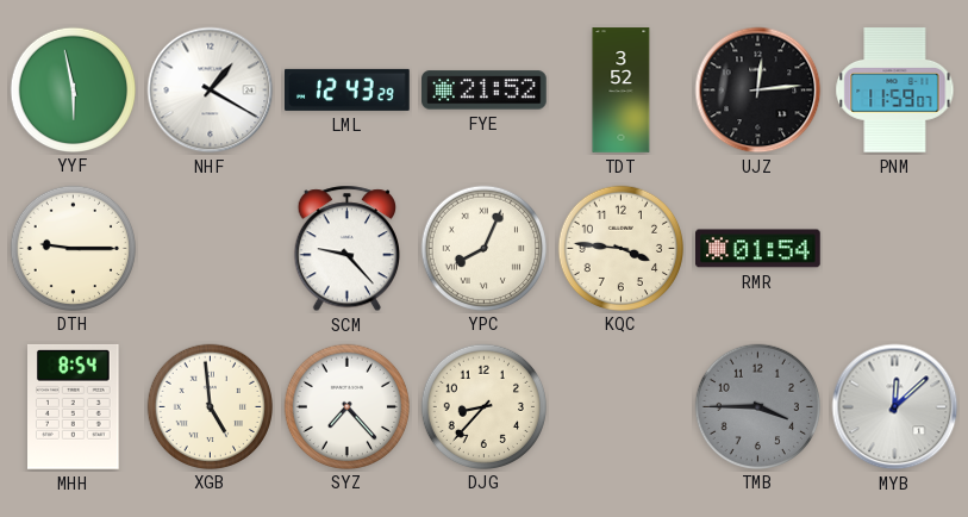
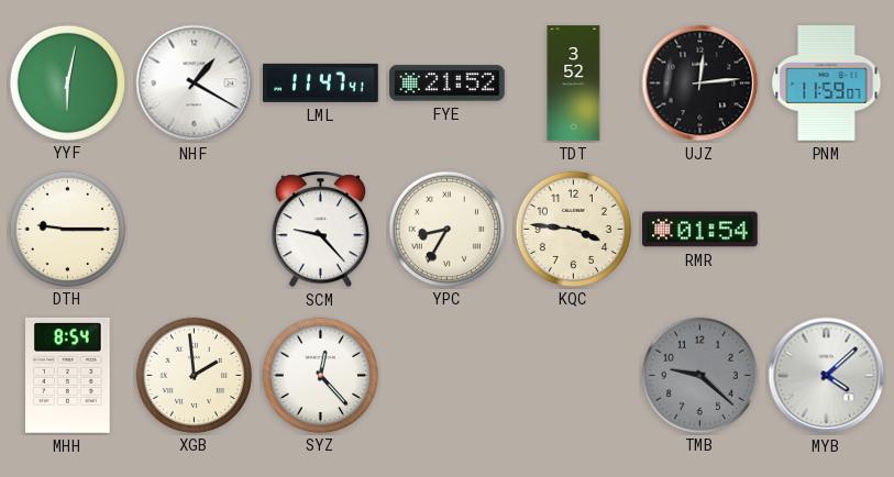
YYF: 5:58 -> 6:02 (67, 82)
LML: 12:43 -> 11:47 (321, 82)
YPC: 8:04 -> 8:35 (446, 229)
XGB: 4:59 -> 1:59 (194, 375)
SYZ: 7:23 -> 12:23 (320, 375)
DJG: 8:37 -> none (483, 406)
TMB: 3:45 -> 9:22 (699, 375)
MYB: 12:08 -> 4:08 (827, 376)
